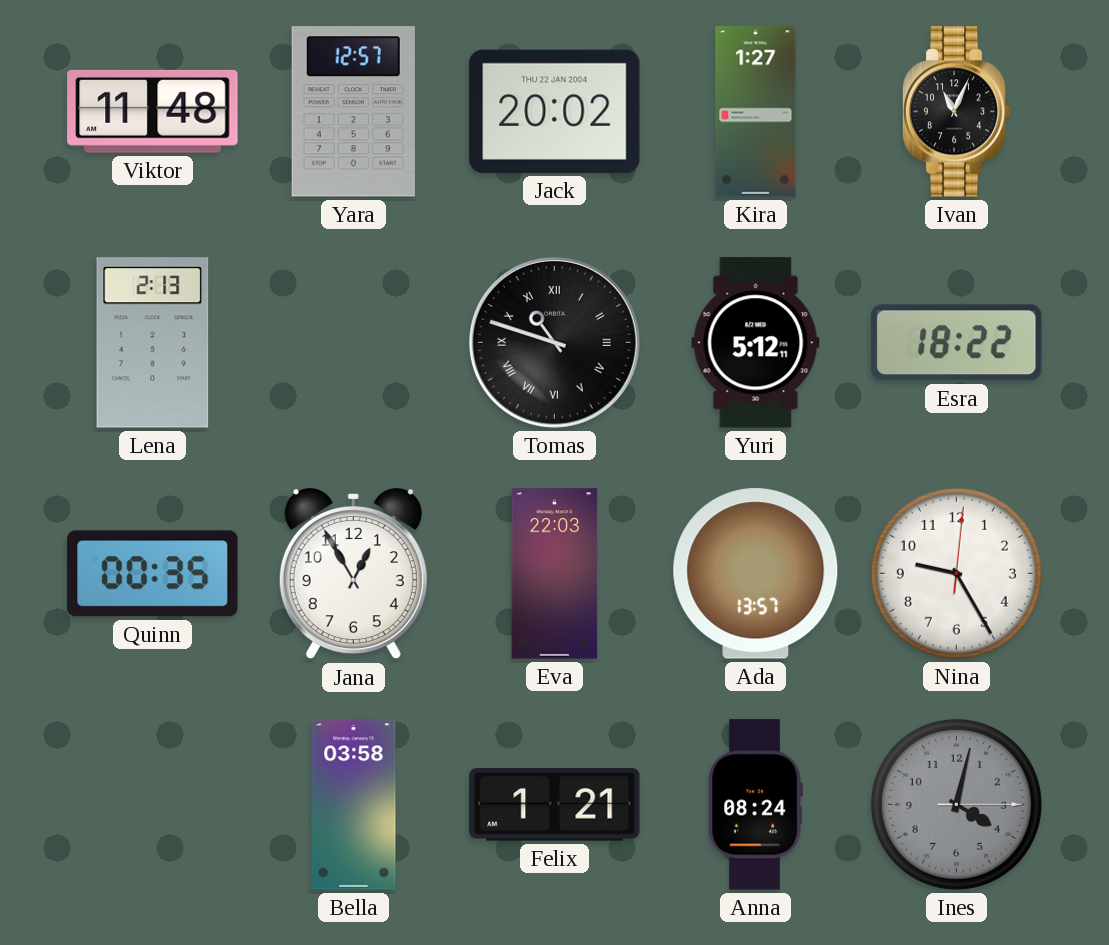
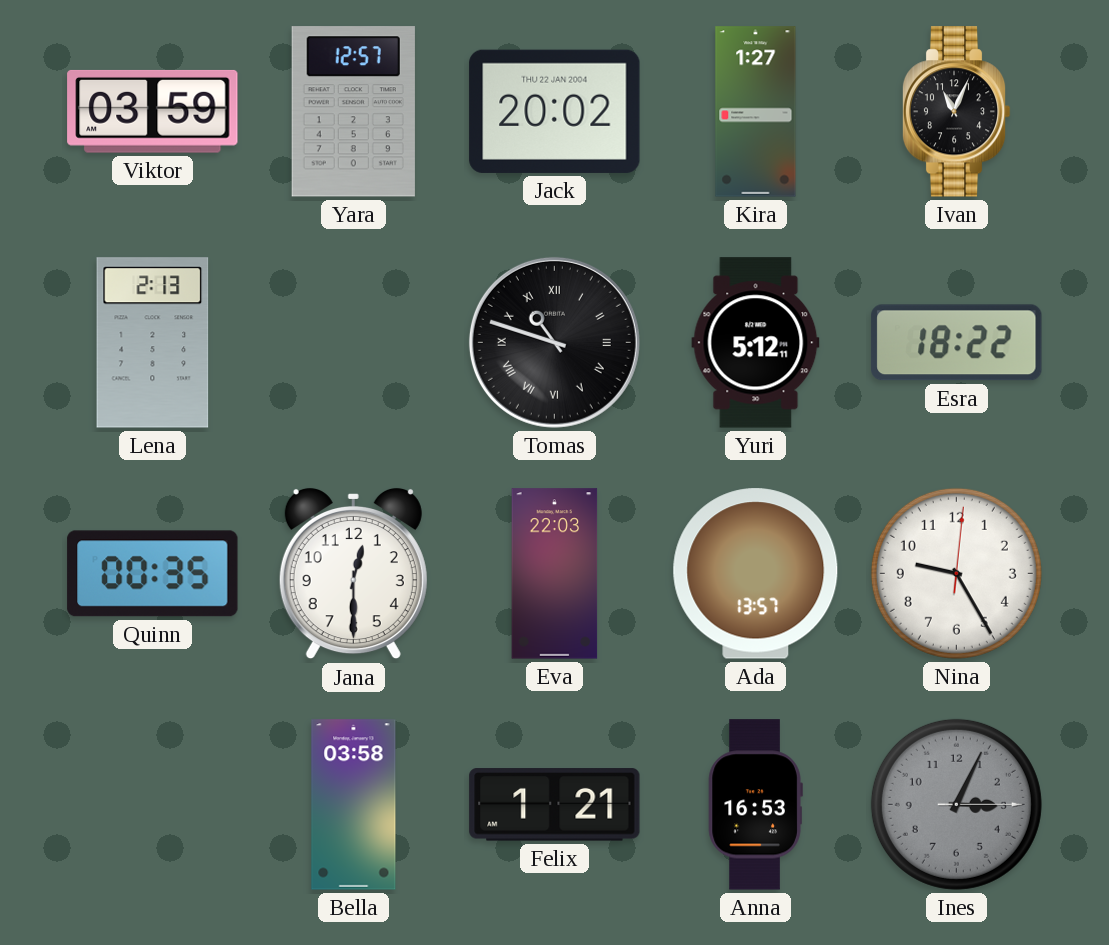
Viktor: 11:48 -> 03:59 (153, 111)
Jana: 12:55 -> 12:30 (353, 574)
Anna: 08:24 -> 16:53 (755, 805)
Ines: 4:02 -> 3:04 (956, 804)
